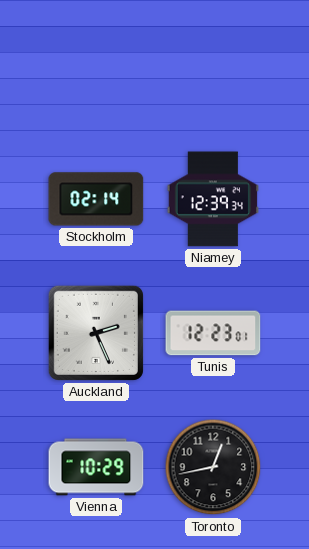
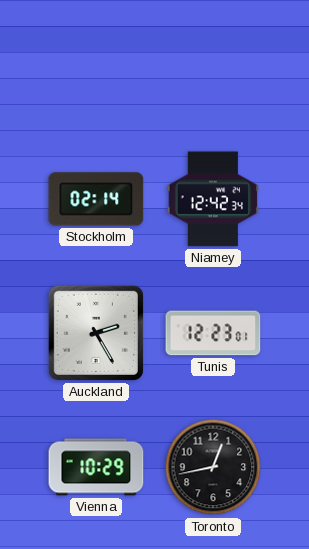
Niamey: 12:39 -> 12:42 (213, 199)
Auckland: 2:26 -> 2:25 (96, 333)
